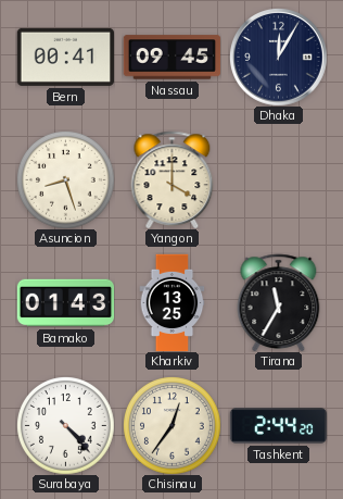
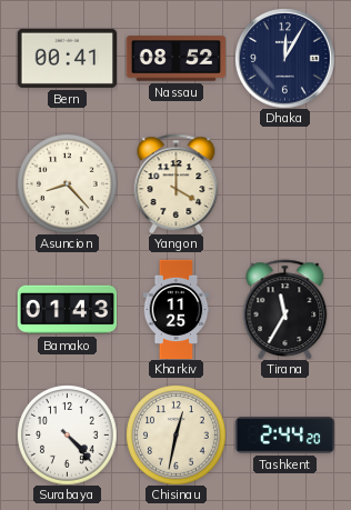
Nassau: 09:45 -> 08:52 (175, 59)
Asuncion: 8:27 -> 8:23 (68, 184)
Kharkiv: 13:25 -> 11:25 (177, 309)
Chisinau: 12:36 -> 12:32 (177, 436)
